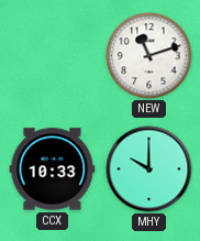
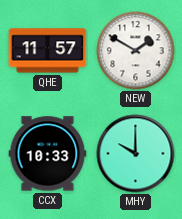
QHE: none -> 11:57 (48, 51)
NEW: 11:12 -> 1:50 (136, 51)
